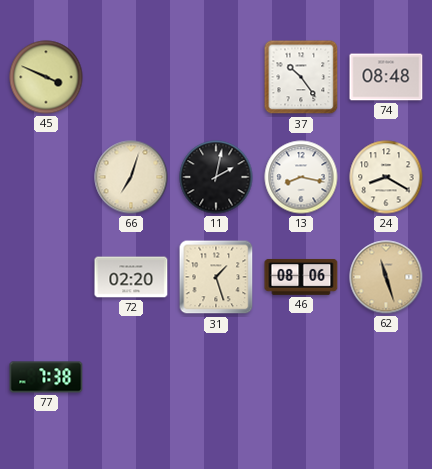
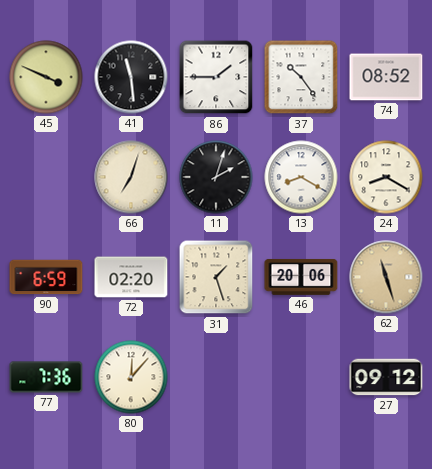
41: none -> 11:29 (131, 77)
86: none -> 1:45 (216, 77)
74: 08:48 -> 08:52 (386, 77)
11: 2:02 -> 2:03 (216, 177)
13: 8:17 -> 8:20 (301, 177)
90: none -> 6:59 (46, 277)
46: 08:06 -> 20:06 (301, 277)
77: 7:38 -> 7:36 (46, 377)
80: none -> 12:07 (131, 377)
27: none -> 09:12 (386, 377)
